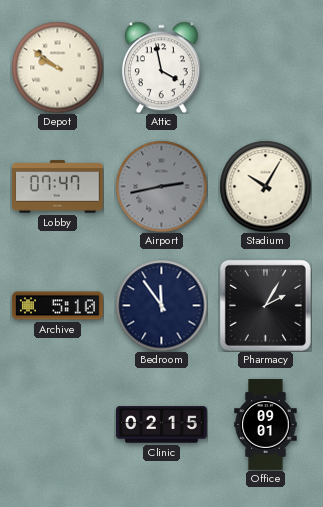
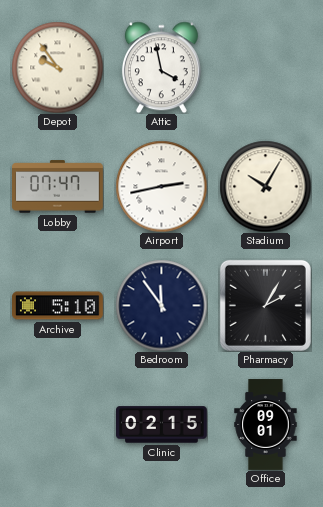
Depot: 9:51 -> 9:54 (57, 67)
Airport dial: grey -> white (161, 186)
